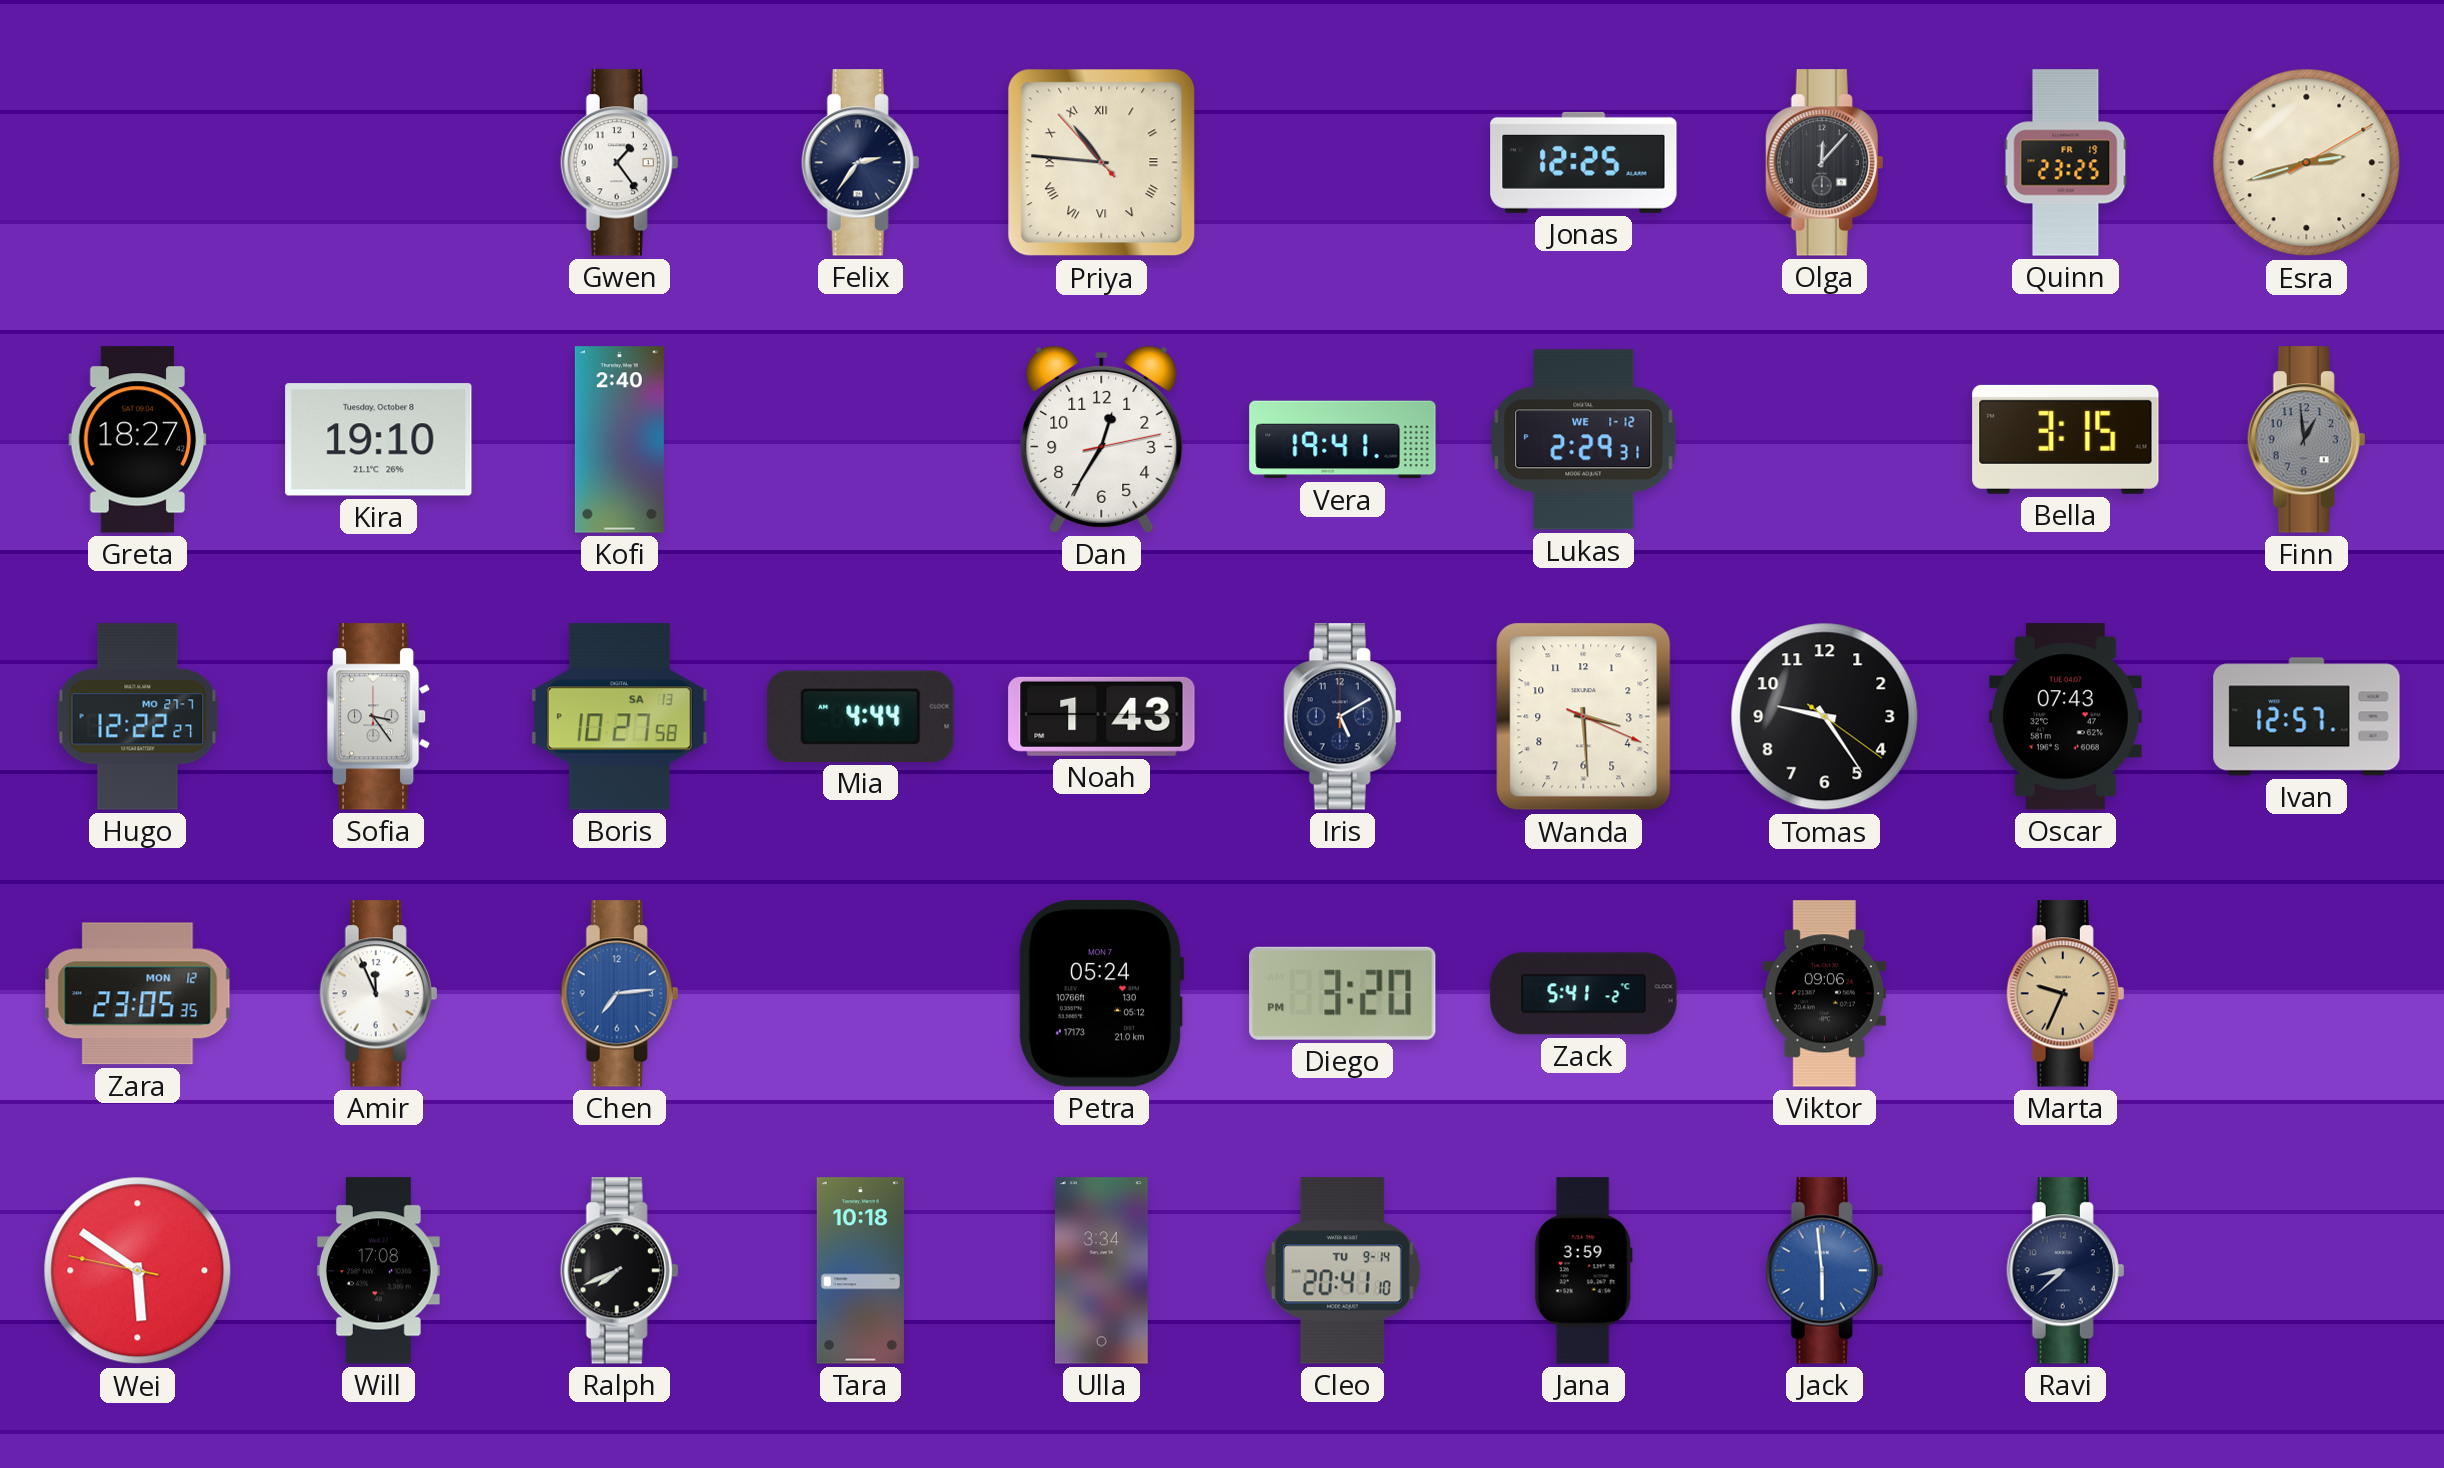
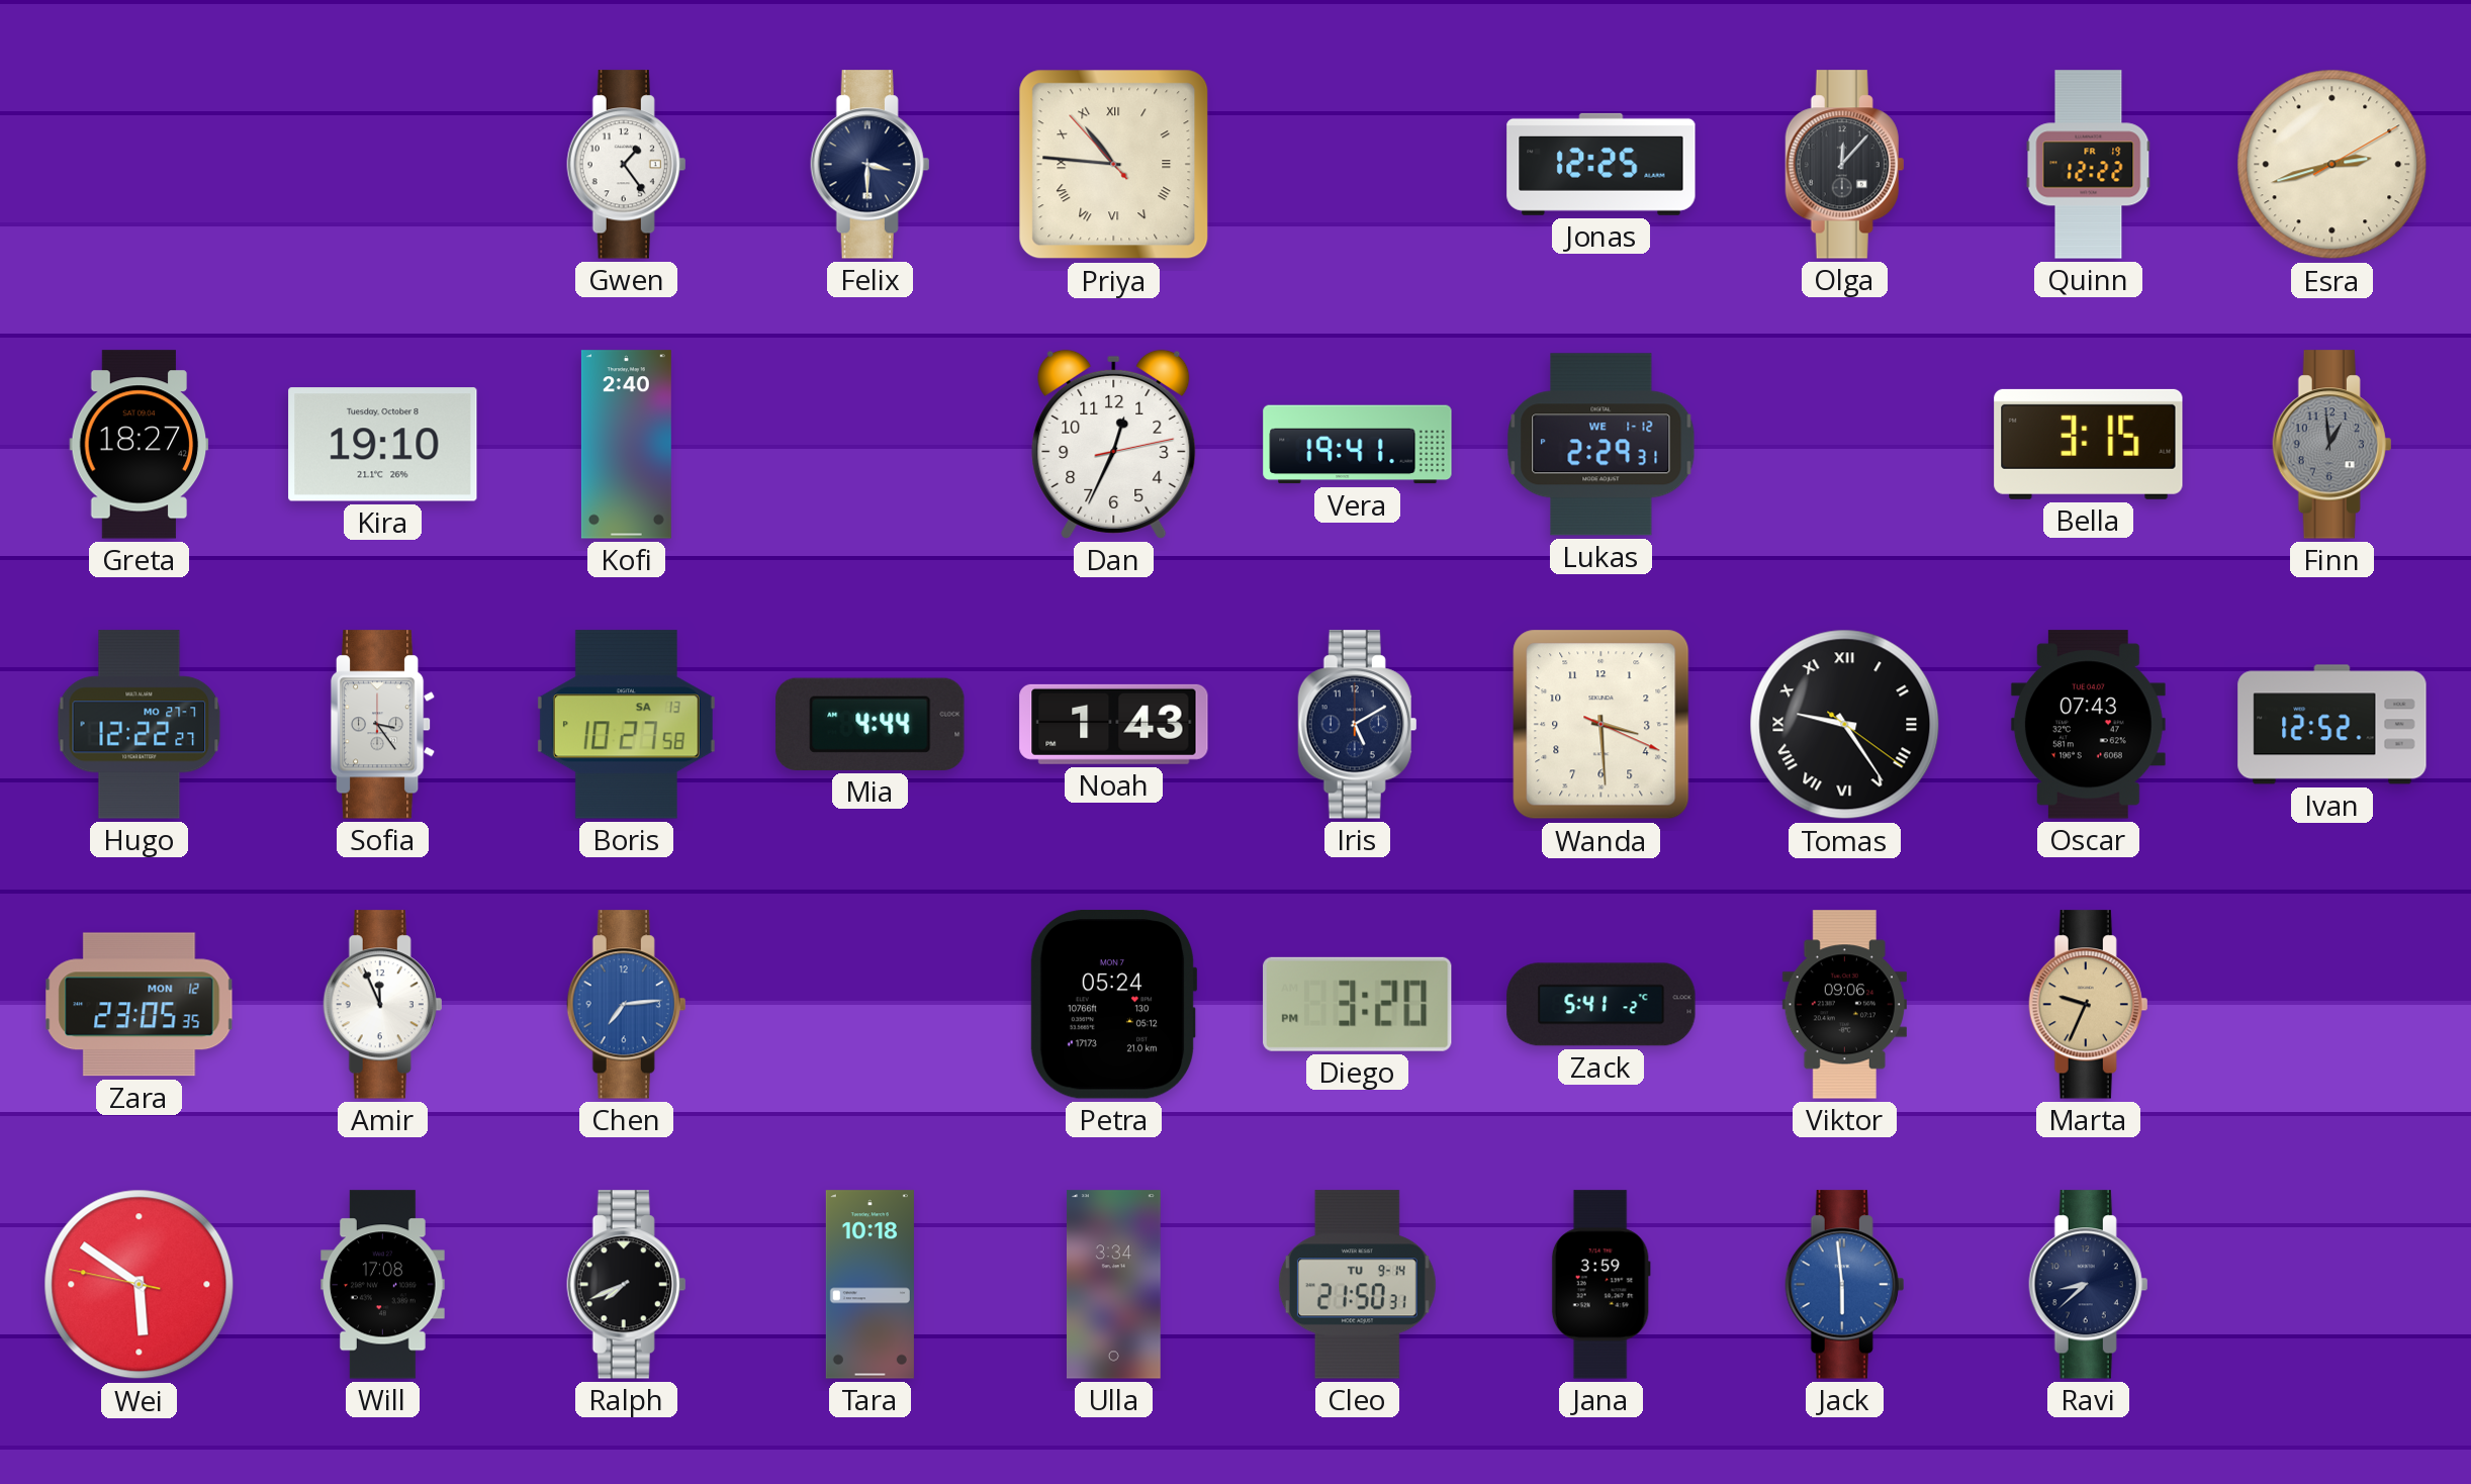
Felix: 2:36 -> 3:30 (871, 165)
Quinn: 23:25 -> 12:22 (2089, 165)
Dan: 12:35 -> 12:34 (1114, 444)
Tomas numerals: Arabic -> Roman (1845, 725)
Ivan: 12:57 -> 12:52 (2332, 725)
Cleo: 20:41 -> 21:50 (1357, 1285)
